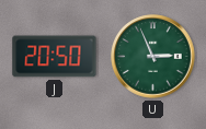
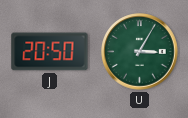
U: 2:56 -> 3:05 (140, 52)
